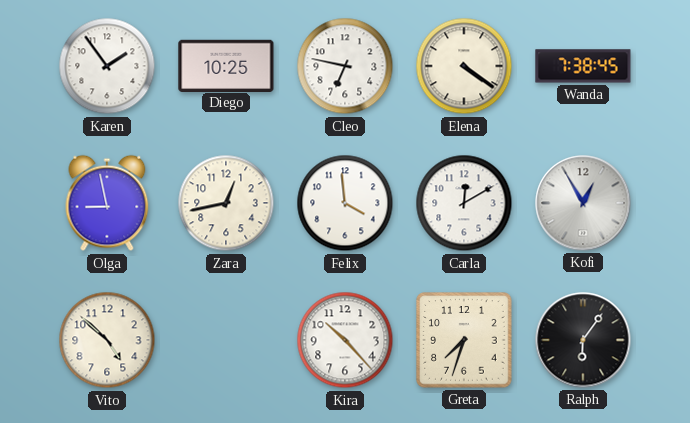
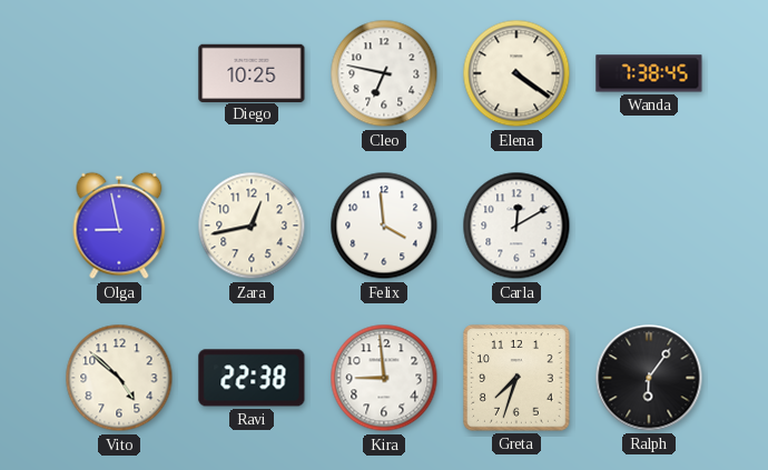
Karen: 1:54 -> none (107, 66)
Kofi: 12:55 -> none (583, 203)
Ravi: none -> 22:38 (252, 378)
Kira: 10:23 -> 8:59 (384, 378)
